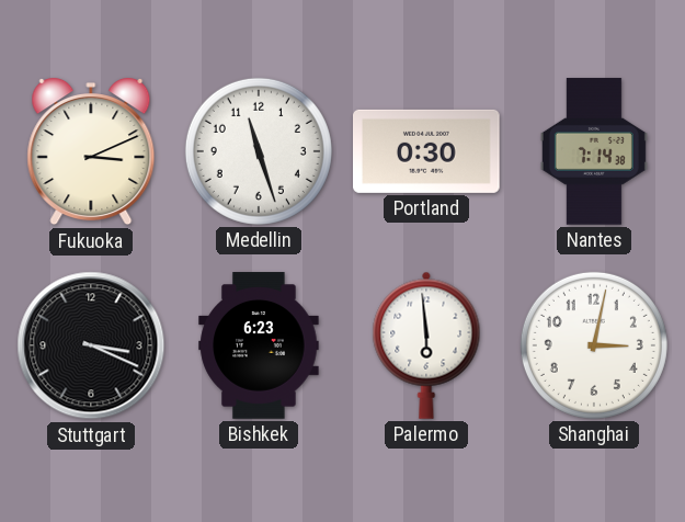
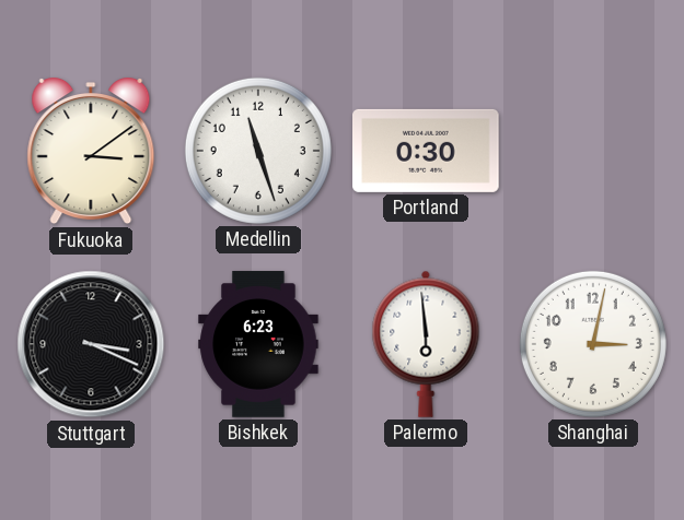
Fukuoka: 3:11 -> 3:09 (91, 152)
Nantes: 7:14 -> none (594, 151)
